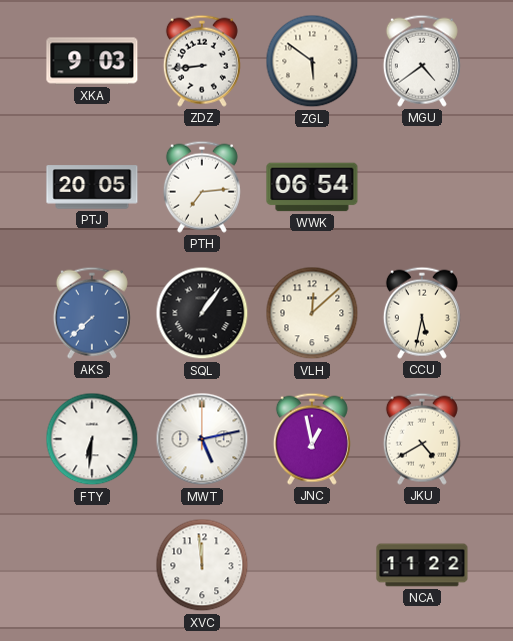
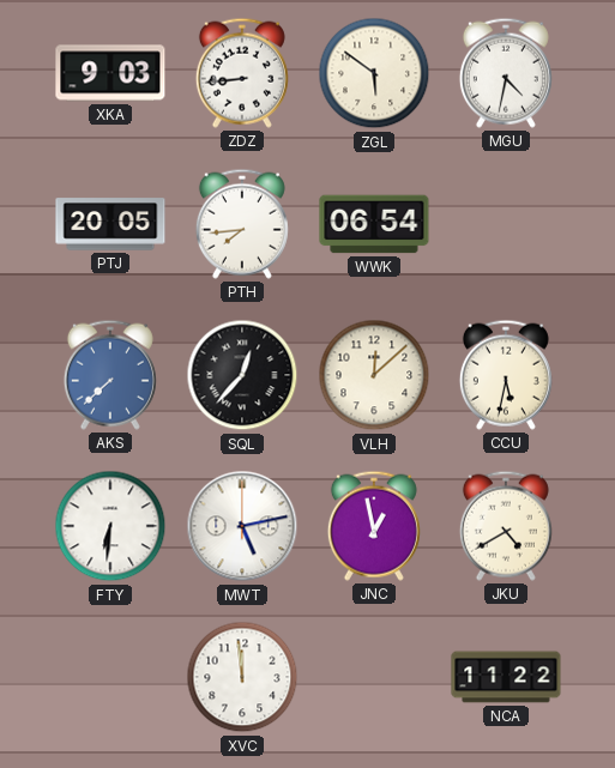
MGU: 4:39 -> 4:32 (506, 73)
PTH: 7:14 -> 7:44 (242, 224)
SQL: 1:06 -> 12:37 (242, 375)
